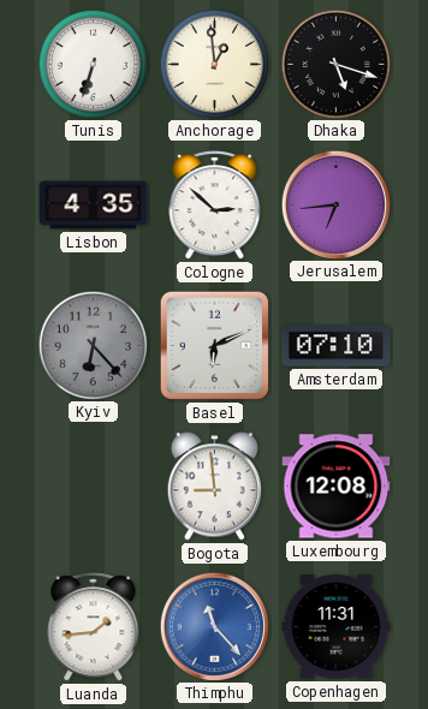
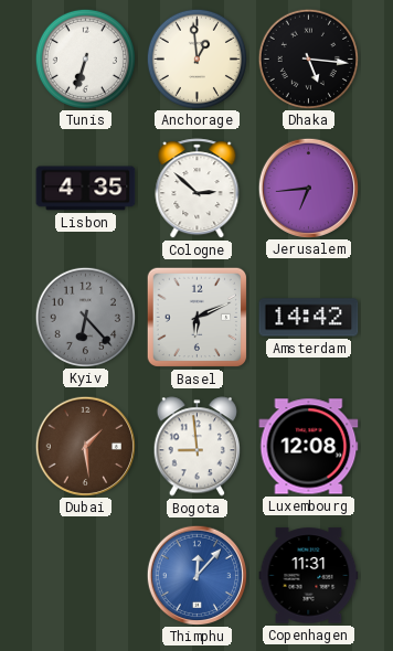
Dhaka: 5:18 -> 5:16 (308, 58)
Amsterdam: 07:10 -> 14:42 (309, 318)
Dubai: none -> 1:29 (85, 446)
Luanda: 1:44 -> none (94, 627)
Thimphu: 11:23 -> 12:07 (197, 575)
